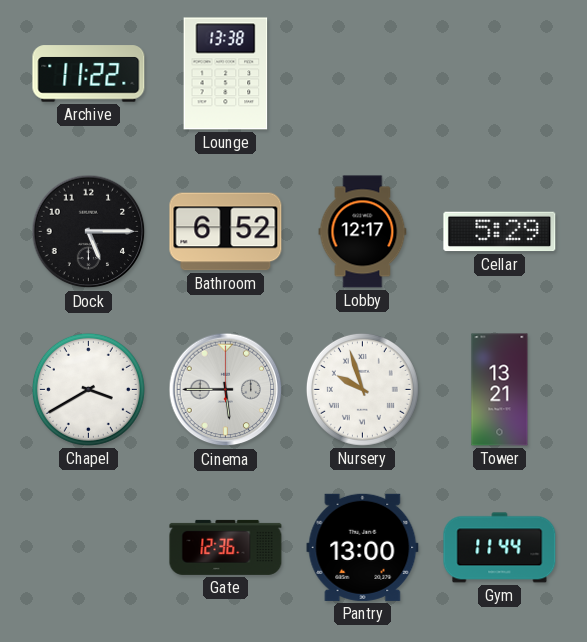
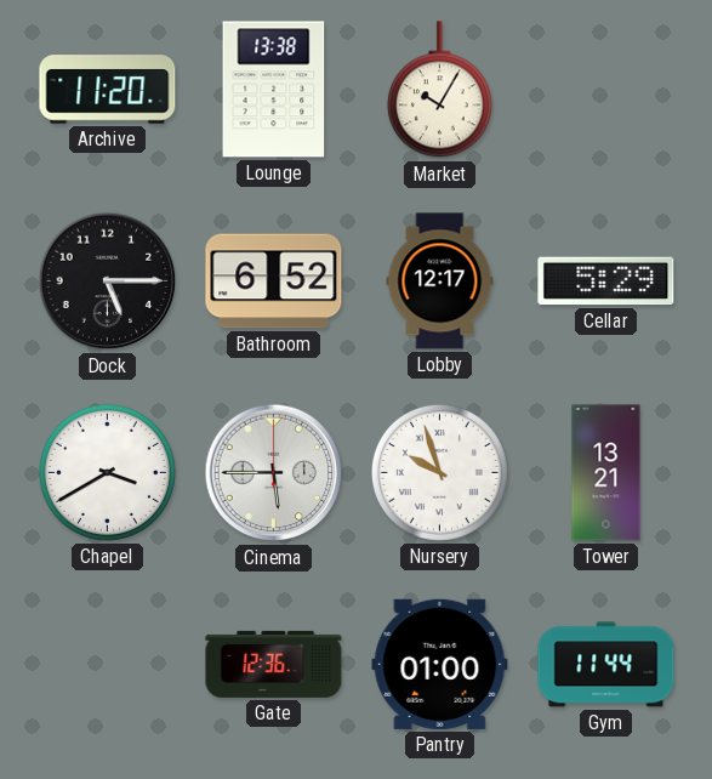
Archive: 11:22 -> 11:20 (108, 90)
Market: none -> 10:05 (439, 90)
Pantry: 13:00 -> 01:00 (440, 664)
